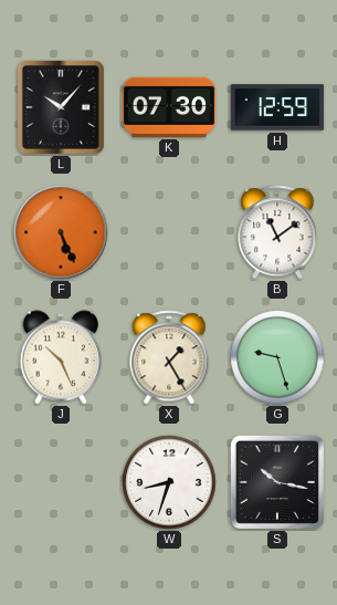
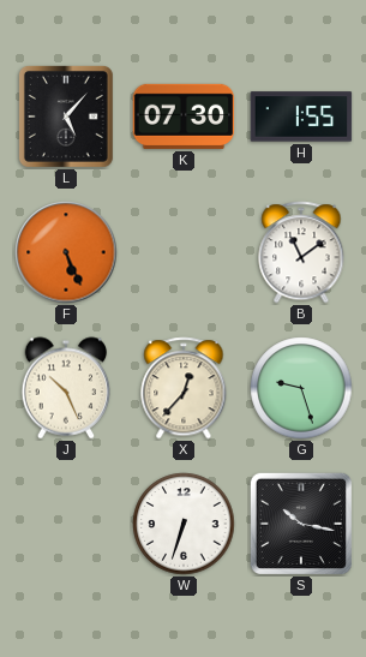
L: 10:07 -> 5:07 (66, 117)
H: 12:59 -> 1:55 (301, 117)
X: 1:25 -> 12:37 (184, 388)
W: 8:33 -> 6:33 (184, 524)
